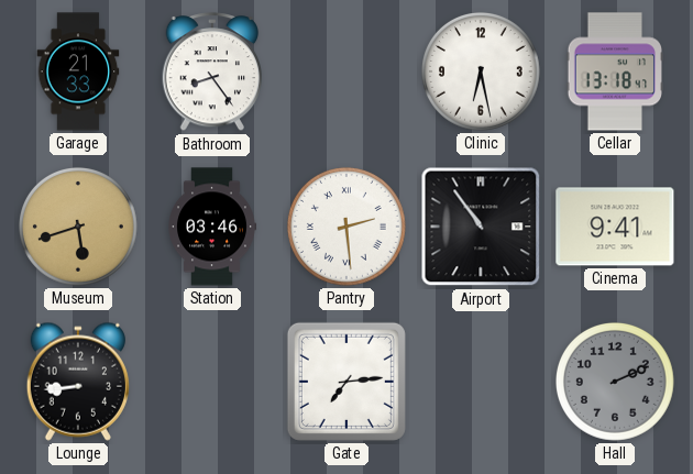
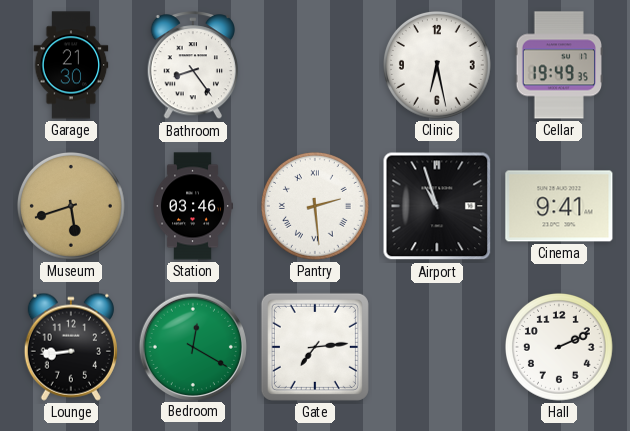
Garage: 21:33 -> 21:30 (71, 65)
Cellar: 13:18 -> 19:49 (558, 65)
Airport: 10:54 -> 10:57 (437, 206)
Bedroom: none -> 12:20 (192, 346)
Hall dial: grey -> white (560, 347)
